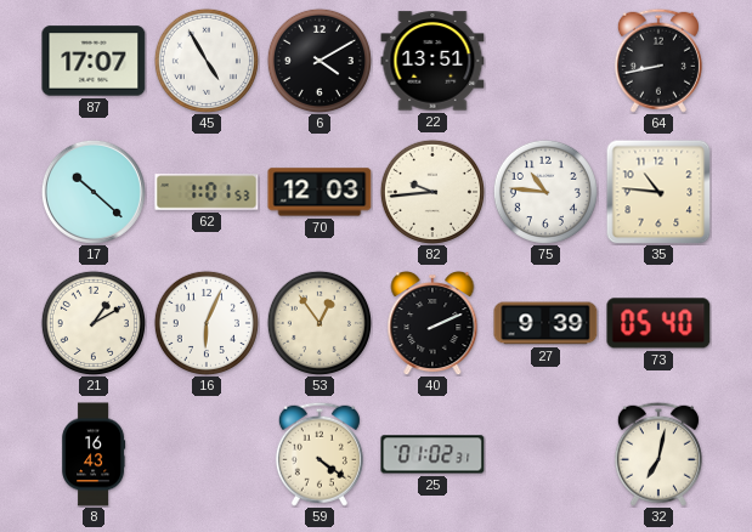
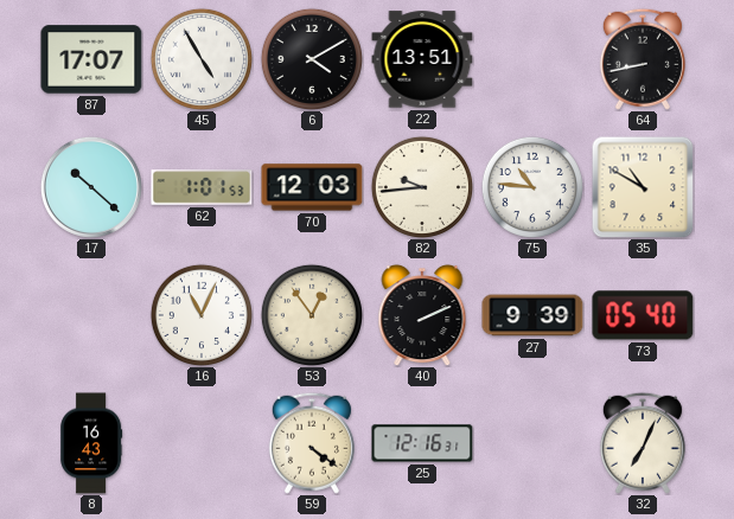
35: 10:46 -> 10:50 (643, 187)
21: 1:10 -> none (94, 323)
16: 6:04 -> 11:04 (202, 315)
25: 01:02 -> 12:16 (422, 443)
32: 7:02 -> 7:04 (643, 443)
